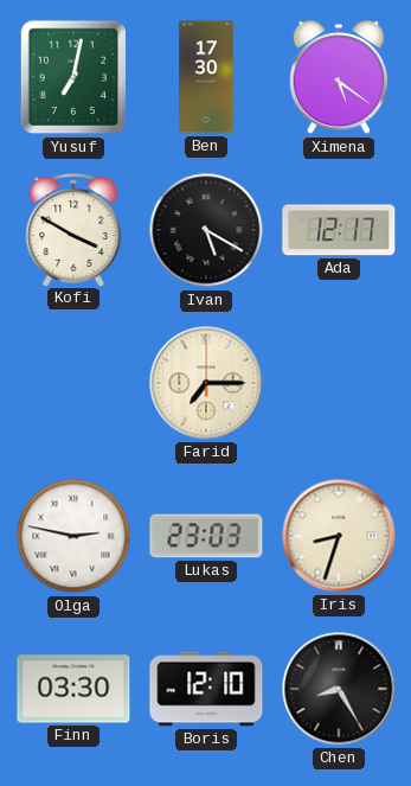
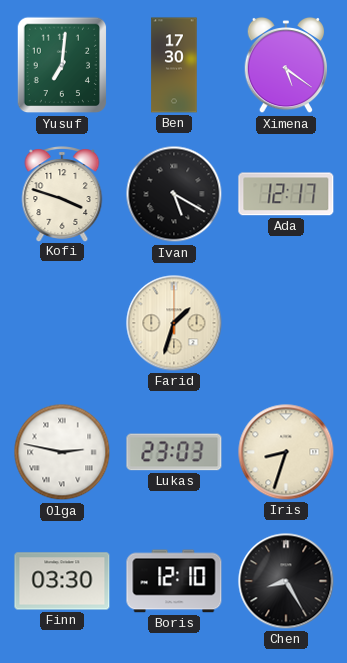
Yusuf: 7:02 -> 7:01 (62, 65)
Kofi: 3:50 -> 3:48 (62, 194)
Farid: 7:15 -> 1:33 (174, 323)
